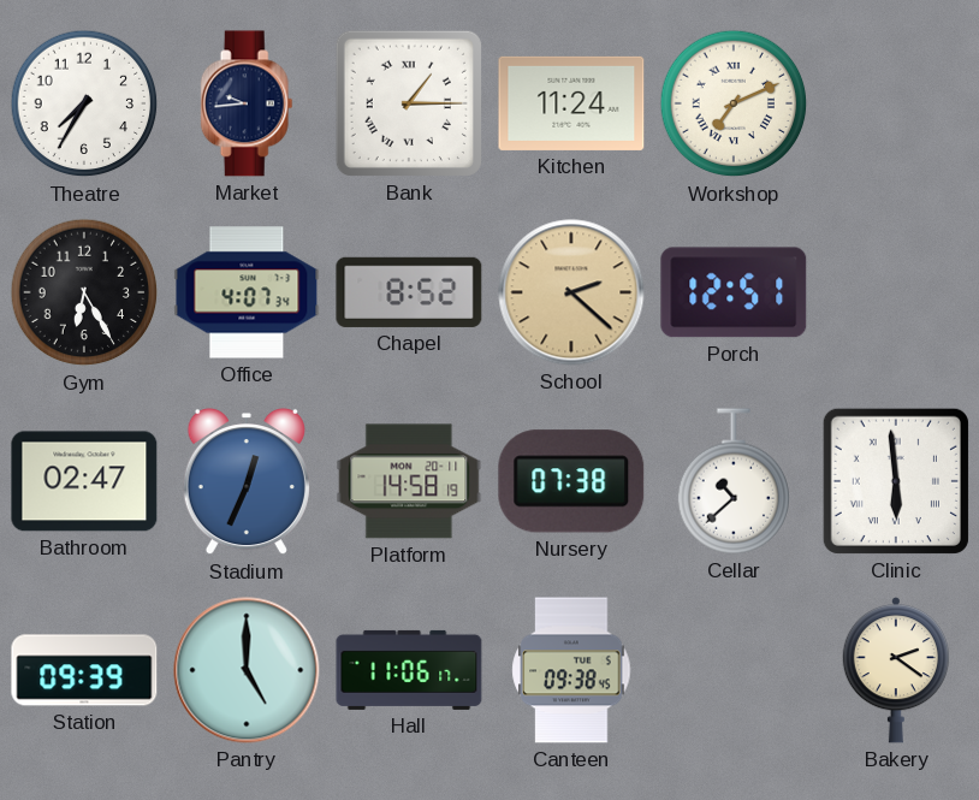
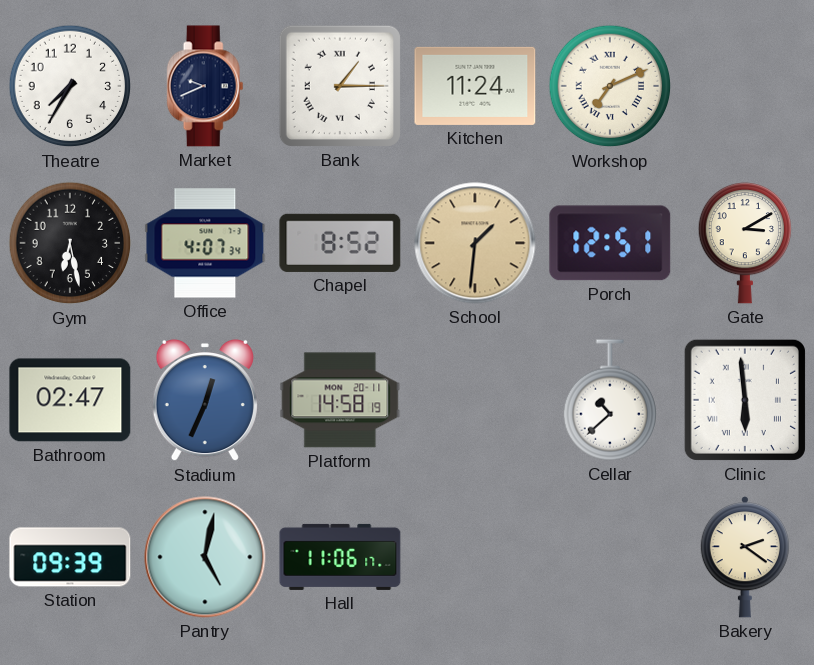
Market: 9:44 -> 9:41 (205, 86)
Gym: 6:25 -> 6:28 (70, 243)
School: 2:22 -> 1:31 (475, 243)
Gate: none -> 3:10 (744, 243)
Nursery: 07:38 -> none (571, 481)
Pantry: 5:00 -> 5:02 (205, 557)
Canteen: 09:38 -> none (571, 670)
